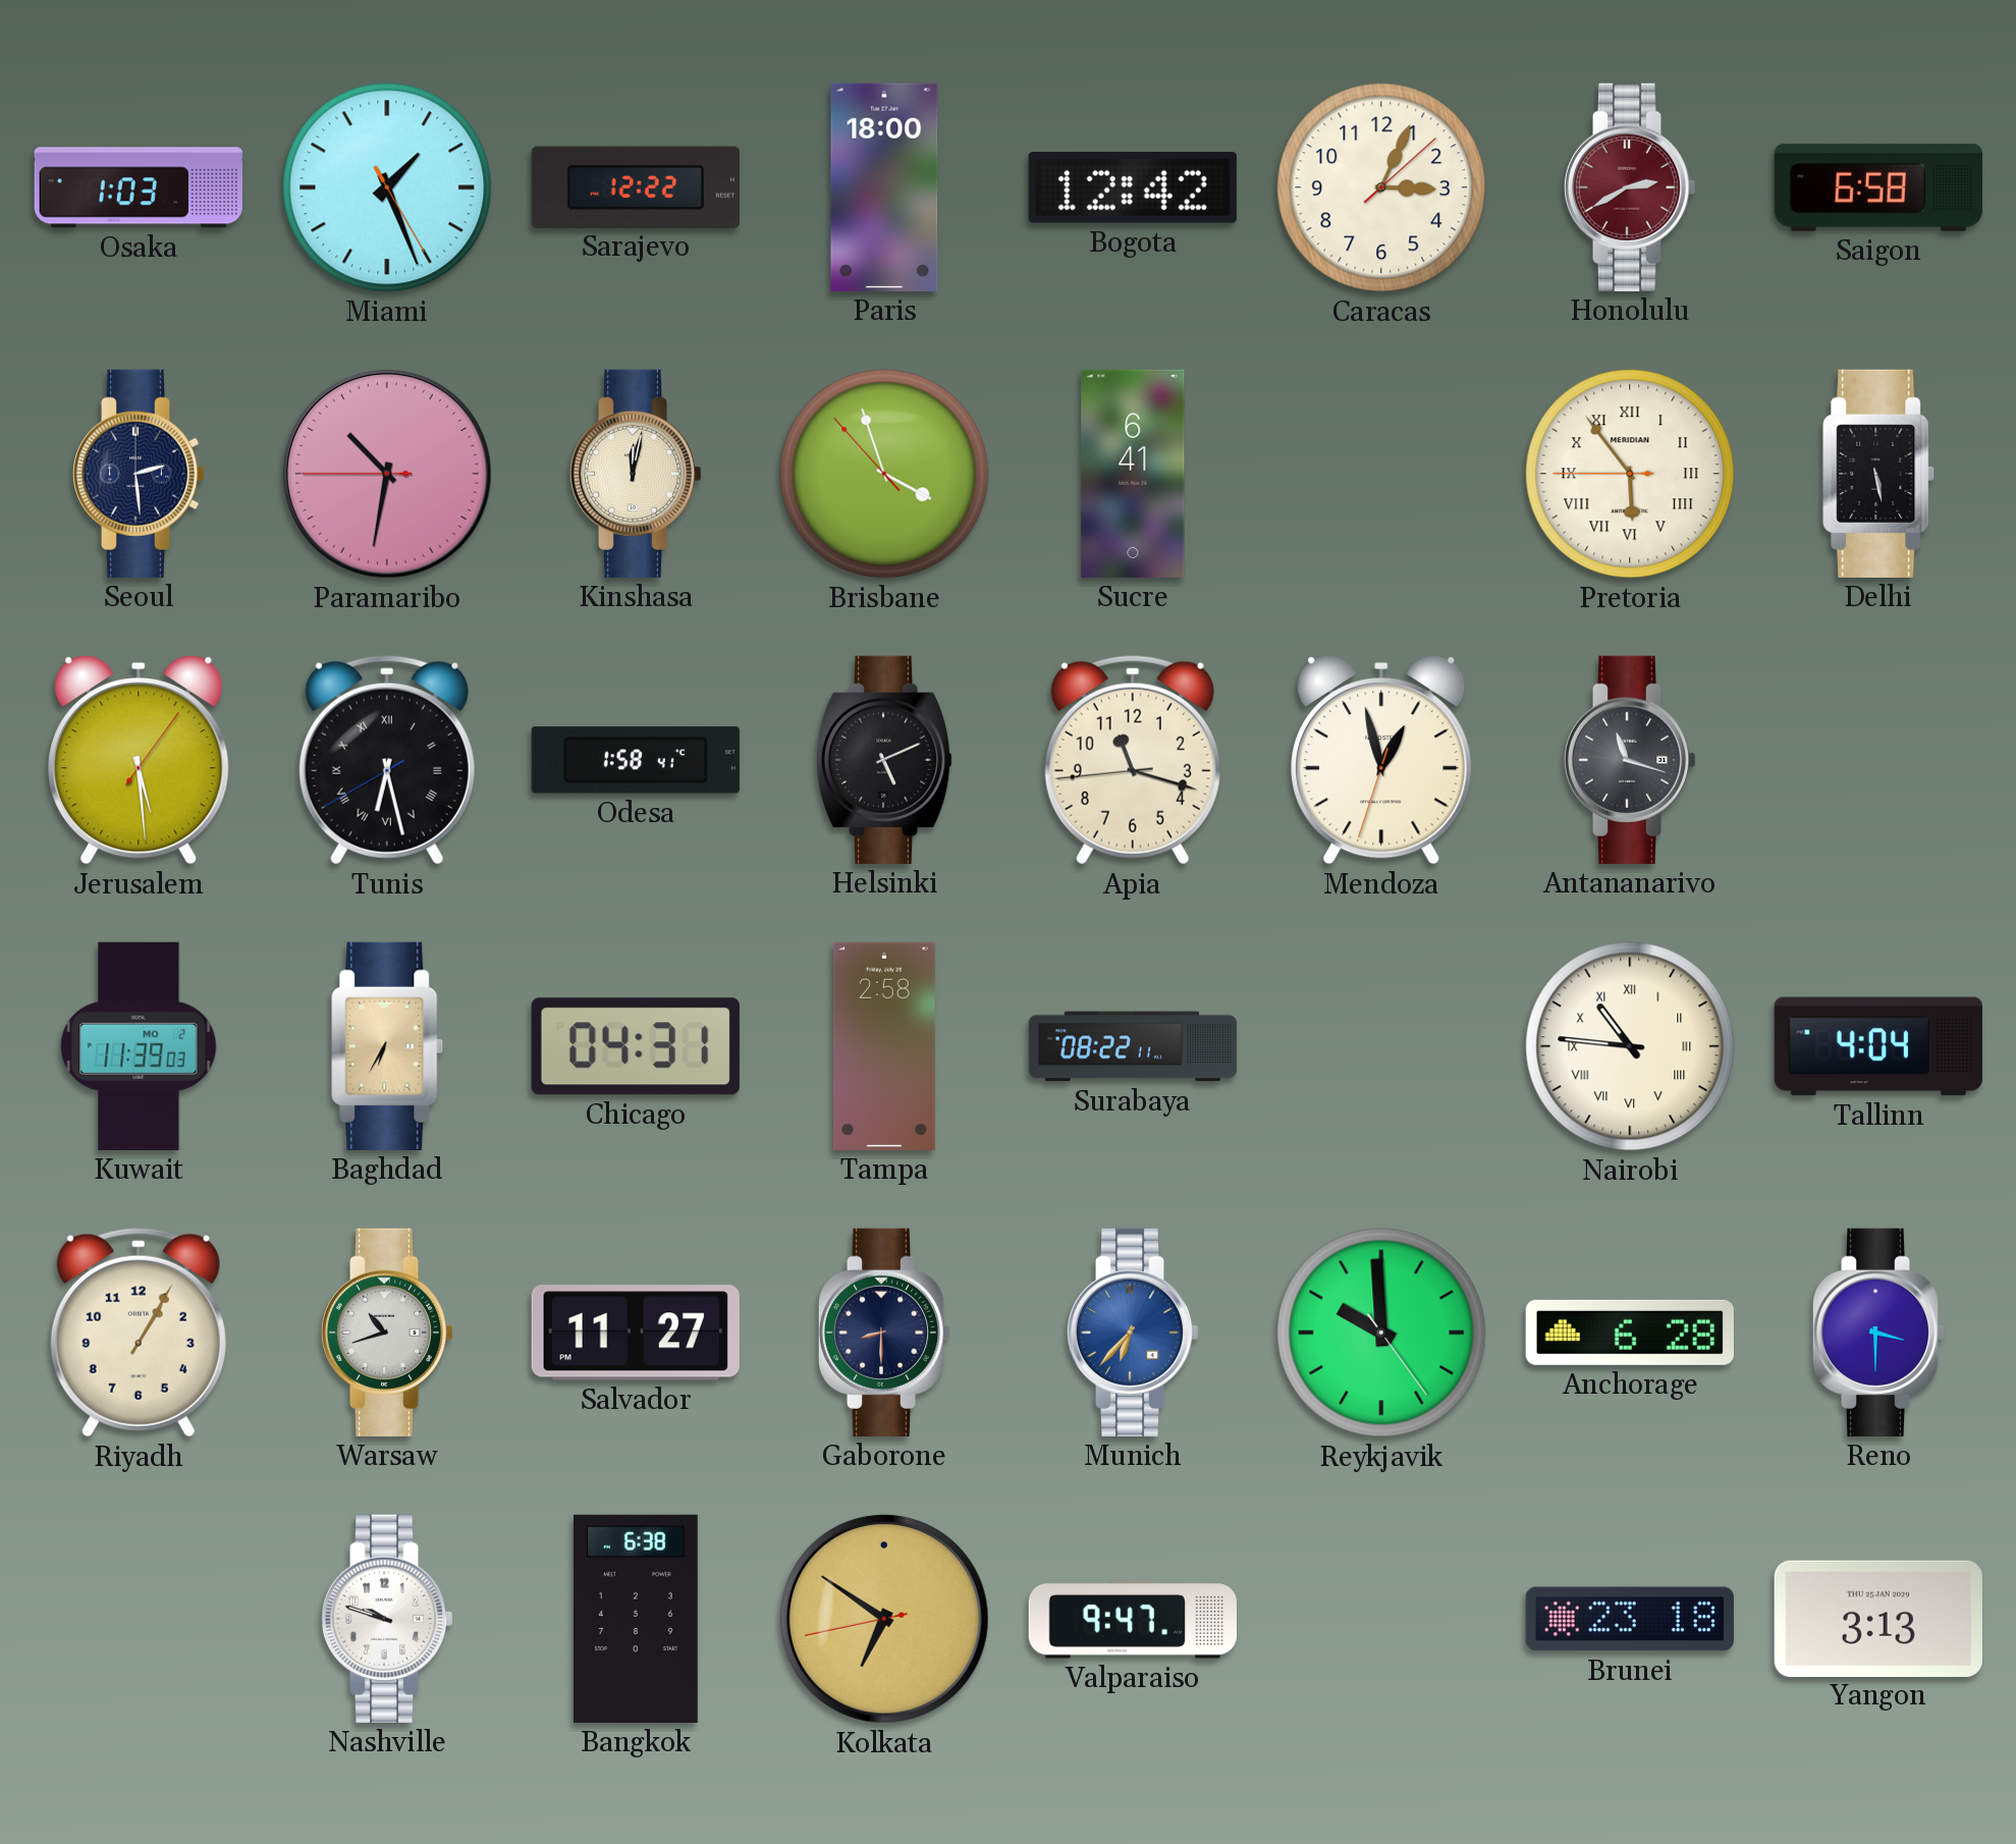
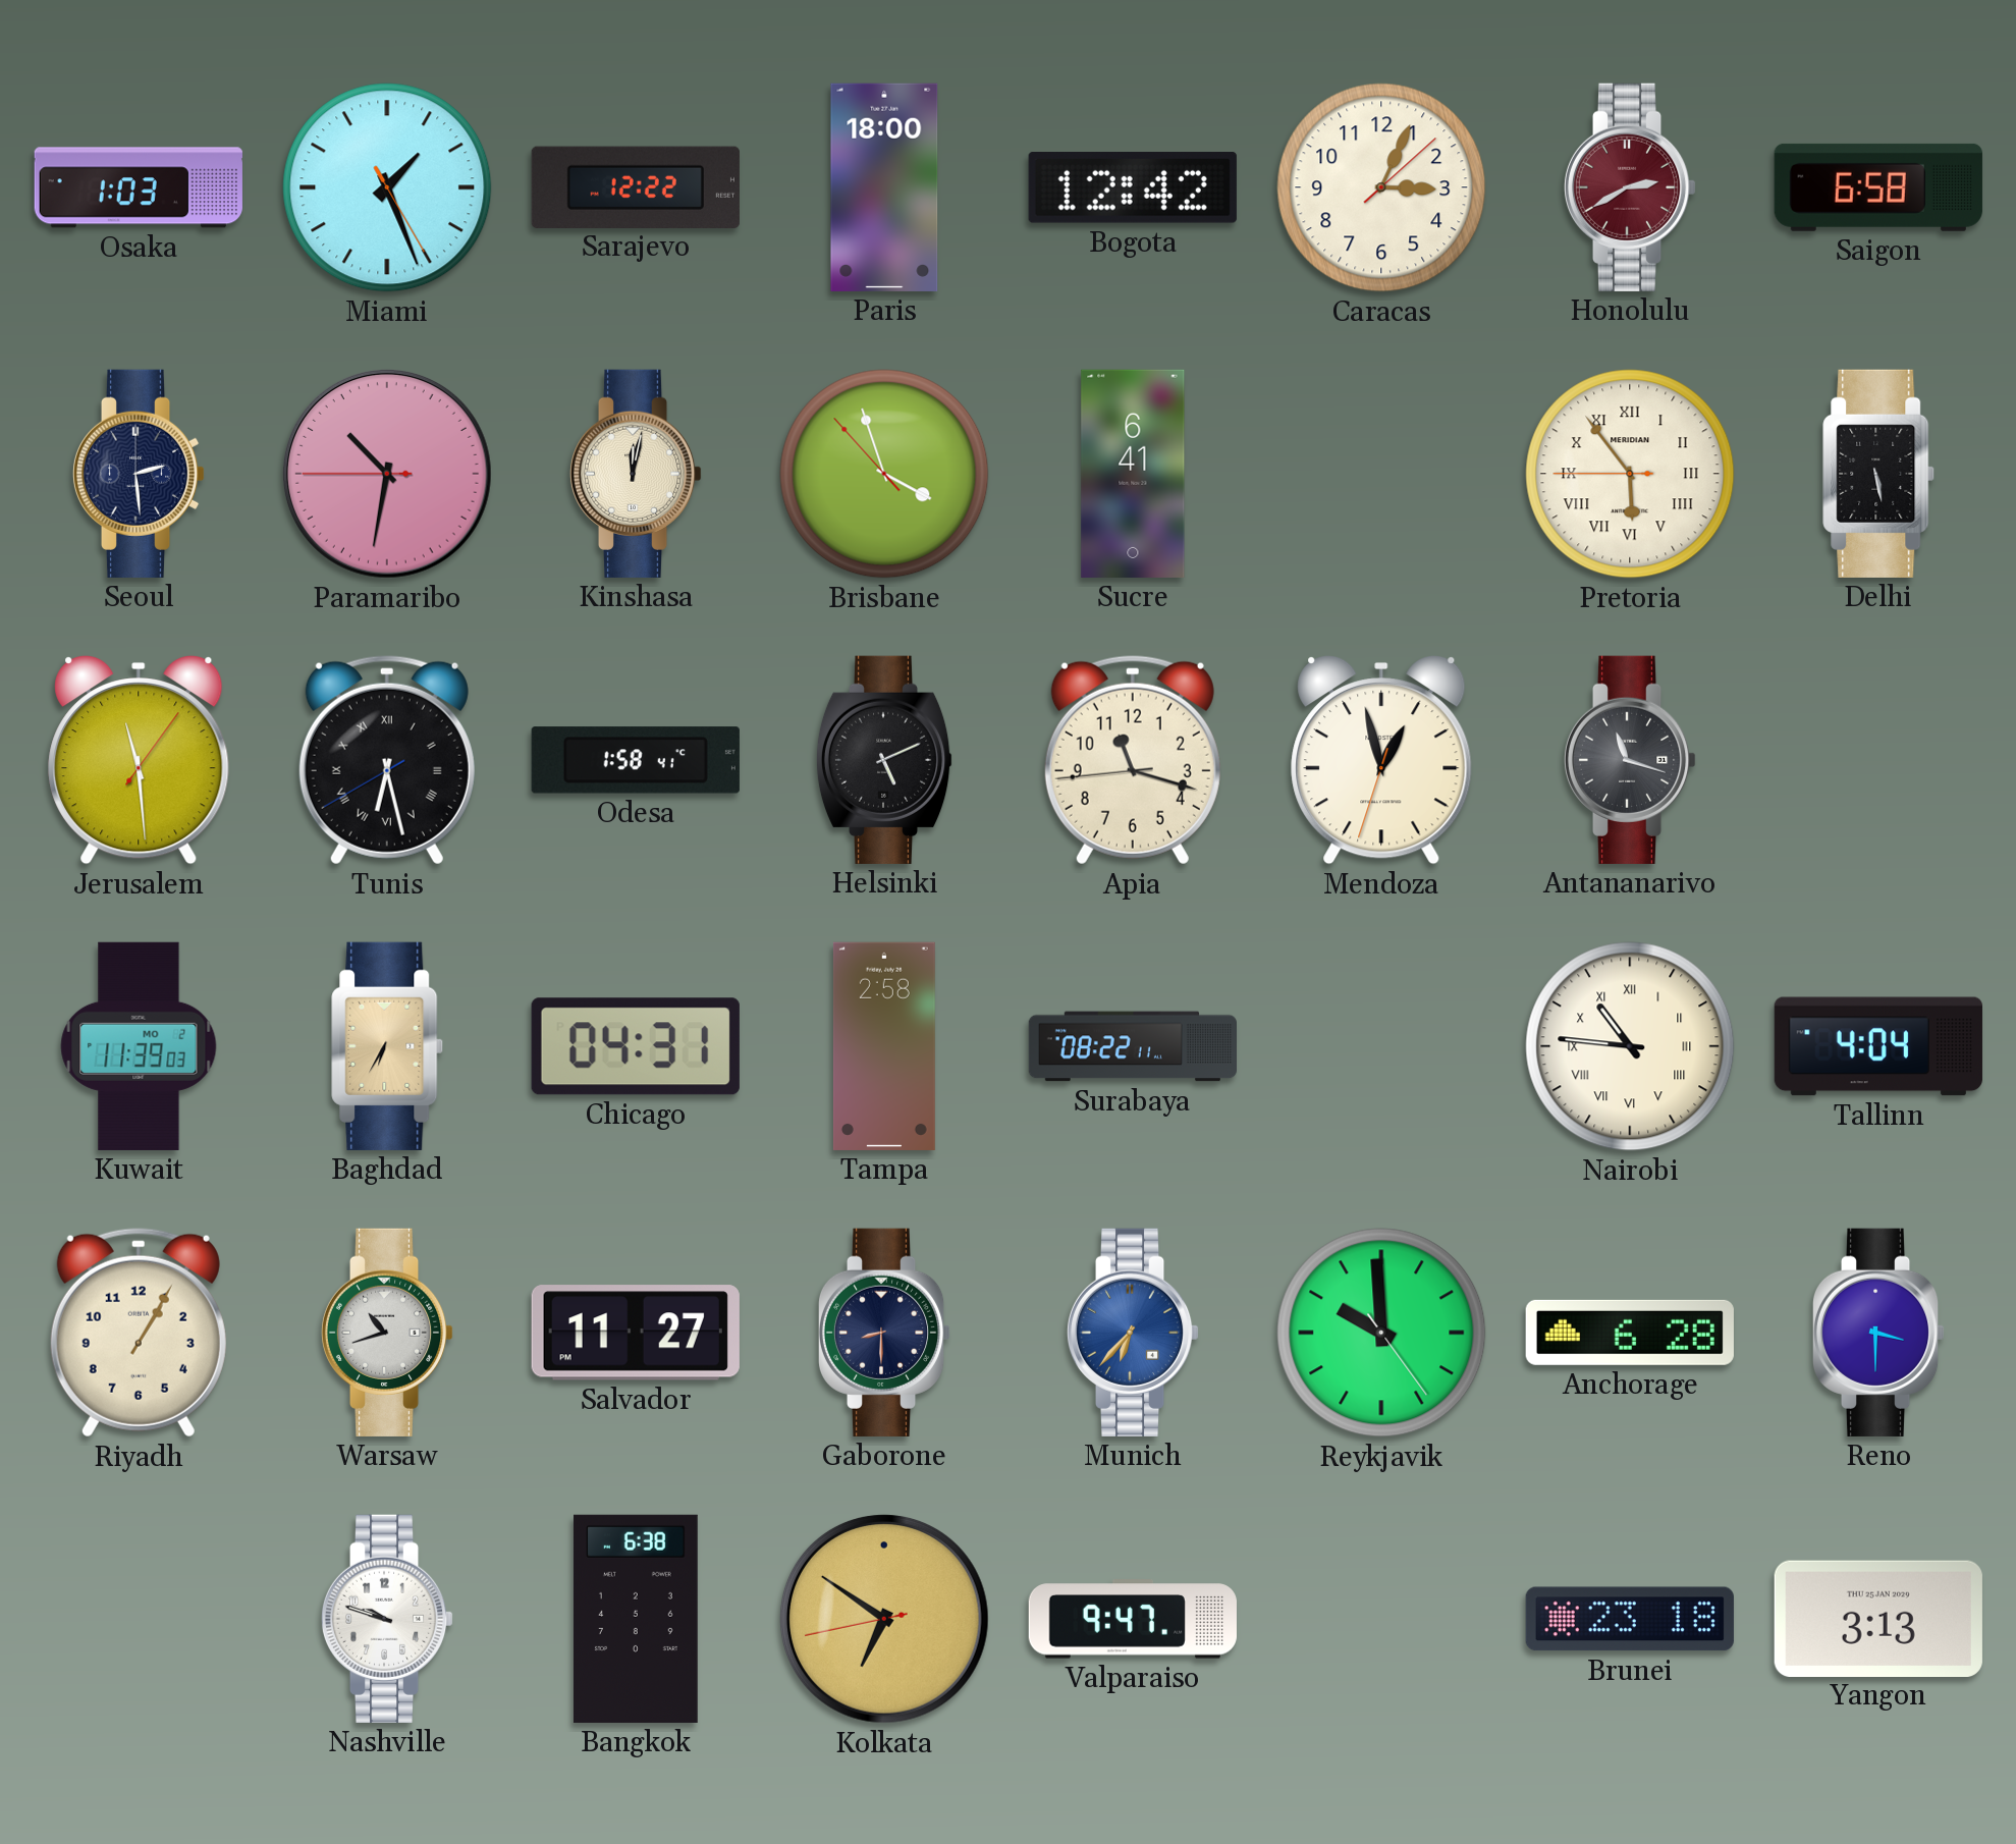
Jerusalem: 5:29 -> 11:29 (139, 760)
